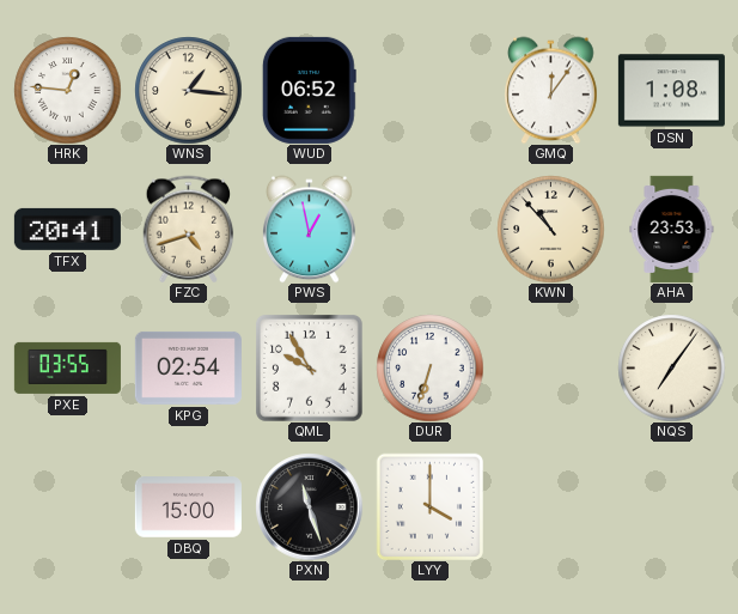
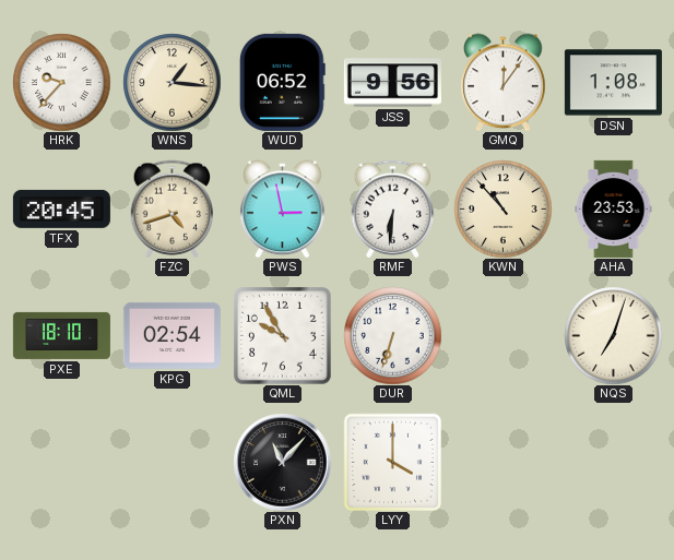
HRK: 12:46 -> 9:37 (61, 82)
JSS: none -> 9:56 (392, 83)
TFX: 20:41 -> 20:45 (61, 208)
PWS: 12:58 -> 2:58 (283, 208)
RMF: none -> 6:31 (393, 208)
PXE: 03:55 -> 18:10 (61, 335)
NQS: 7:06 -> 7:03 (613, 335)
DBQ: 15:00 -> none (188, 507)
PXN: 11:27 -> 11:07 (282, 462)
